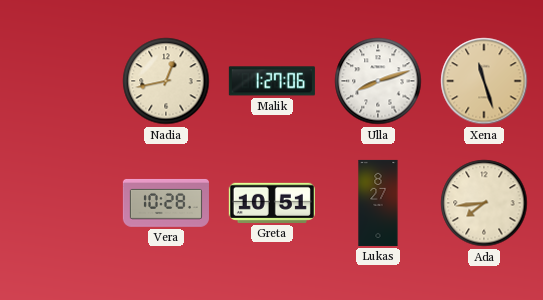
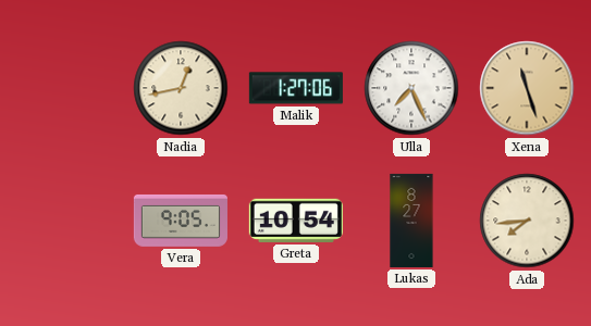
Ulla: 8:12 -> 7:26 (411, 88)
Vera: 10:28 -> 9:05 (181, 221)
Greta: 10:51 -> 10:54 (296, 221)
